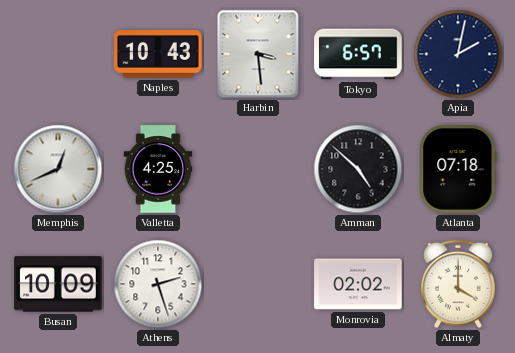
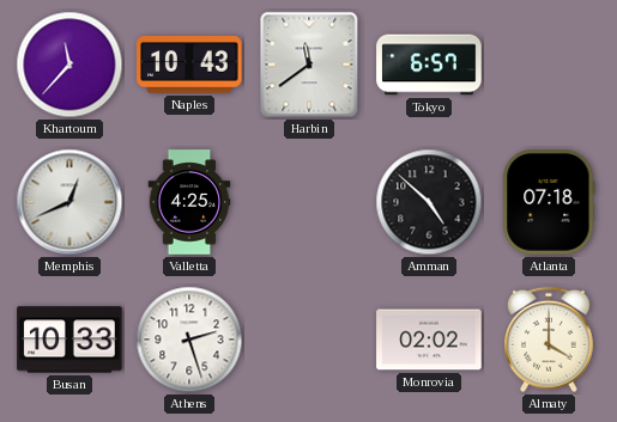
Khartoum: none -> 11:37 (69, 65)
Harbin: 3:29 -> 11:39 (309, 65)
Apia: 2:02 -> none (458, 54)
Busan: 10:09 -> 10:33 (69, 340)
